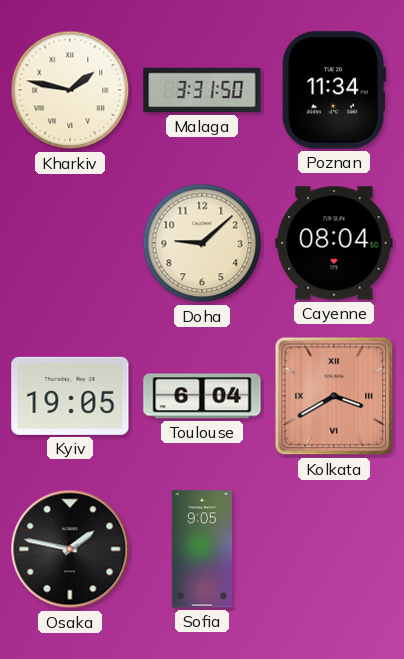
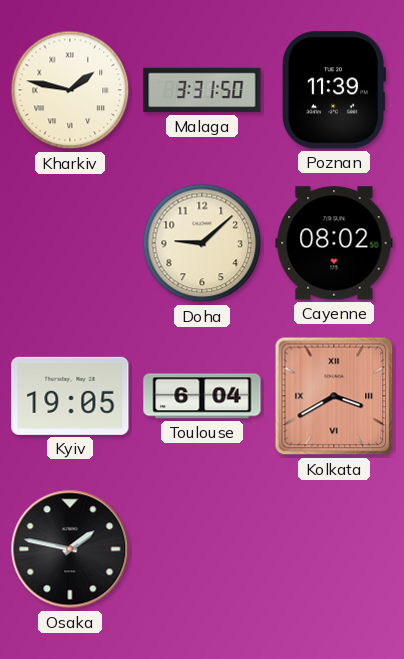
Poznan: 11:34 -> 11:39 (333, 90)
Cayenne: 08:04 -> 08:02 (334, 243)
Sofia: 9:05 -> none (202, 549)
